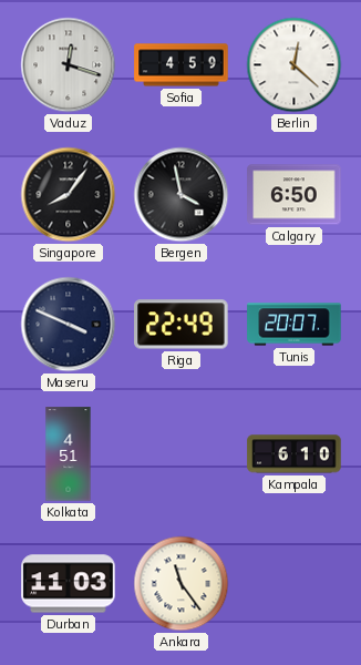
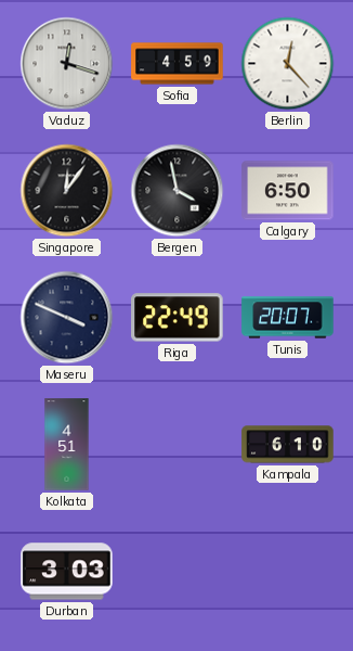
Berlin: 12:22 -> 12:23 (288, 64)
Singapore: 8:06 -> 12:06 (67, 191)
Durban: 11:03 -> 3:03 (67, 572)
Ankara: 11:24 -> none (182, 584)
